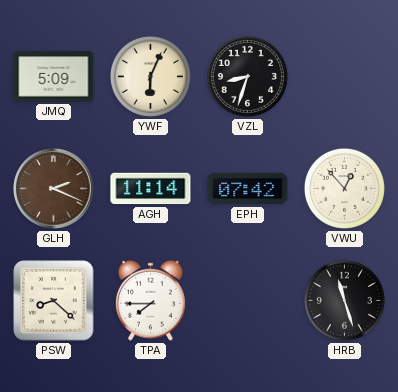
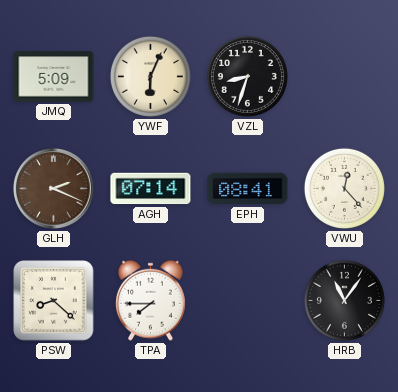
AGH: 11:14 -> 07:14 (151, 189)
EPH: 07:42 -> 08:41 (248, 189)
VWU: 12:53 -> 12:23 (344, 188)
HRB: 11:27 -> 11:06 (344, 300)
